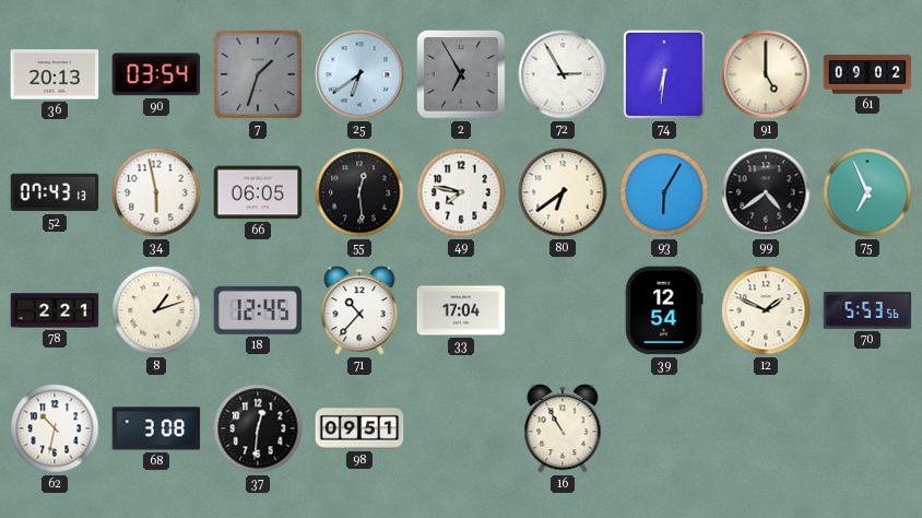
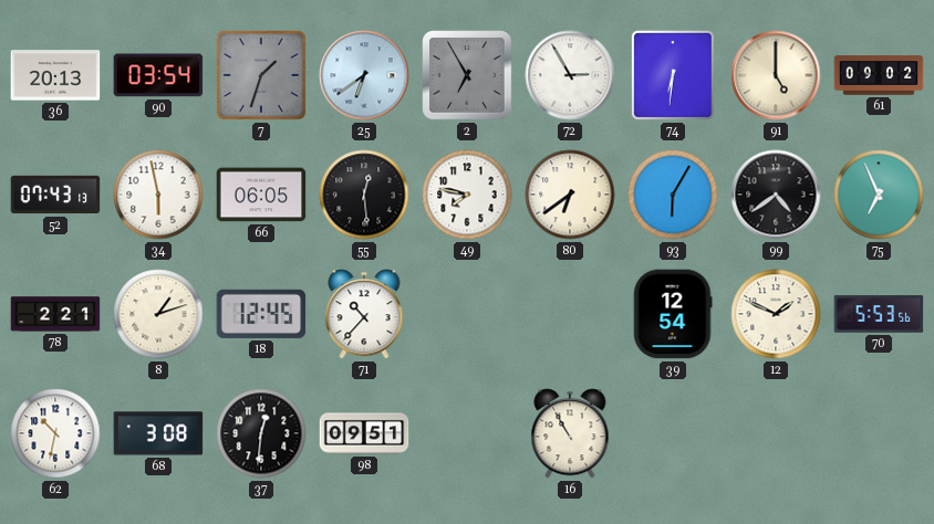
33: 17:04 -> none (461, 310)
